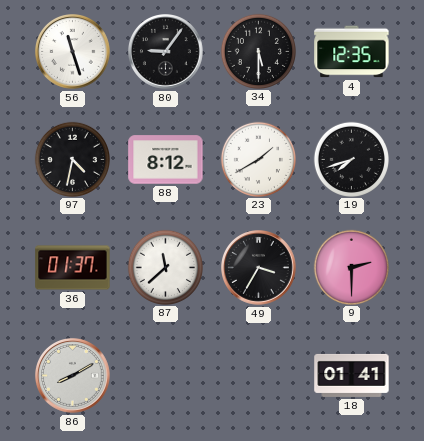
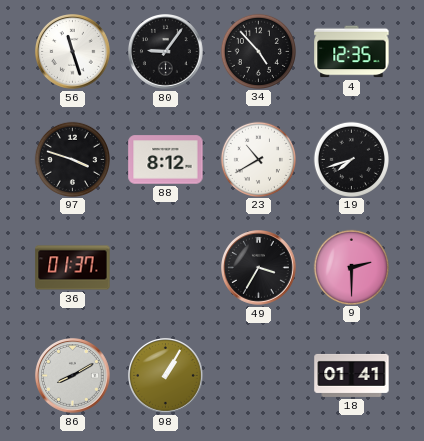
34: 5:30 -> 4:53 (258, 51)
97: 4:32 -> 3:48 (72, 159)
23: 1:40 -> 10:40 (258, 159)
87: 11:38 -> none (165, 267)
98: none -> 1:05 (166, 376)
